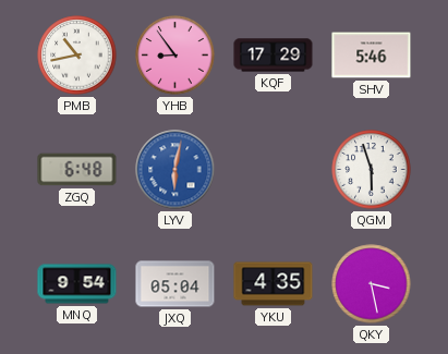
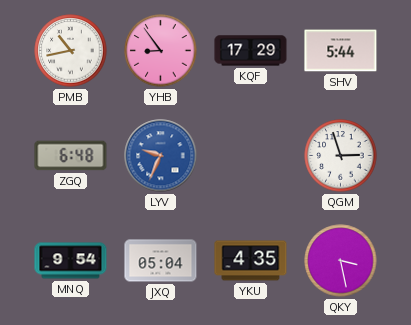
SHV: 5:46 -> 5:44 (341, 51)
LYV: 6:02 -> 9:34 (161, 156)
QGM: 5:57 -> 2:57 (341, 156)
